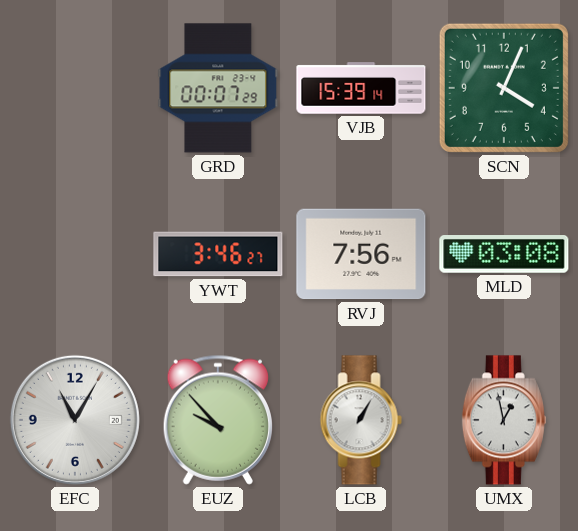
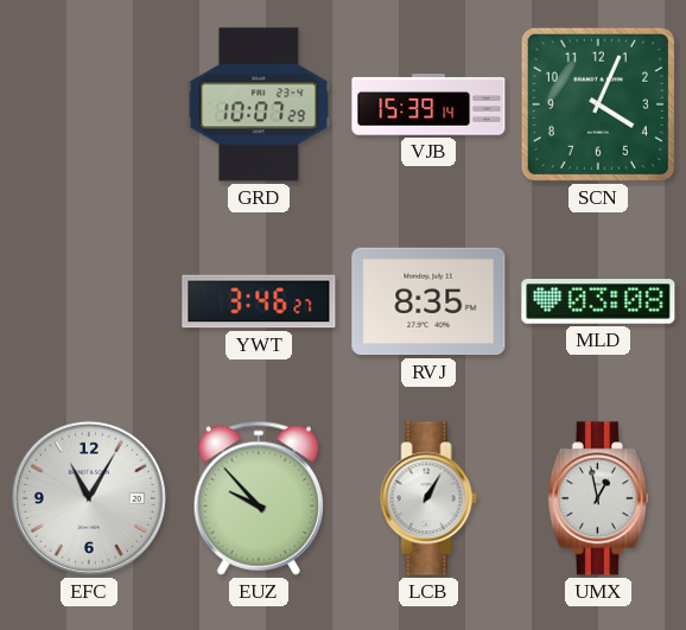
GRD: 00:07 -> 10:07 (259, 104)
RVJ: 7:56 -> 8:35 (428, 301)
